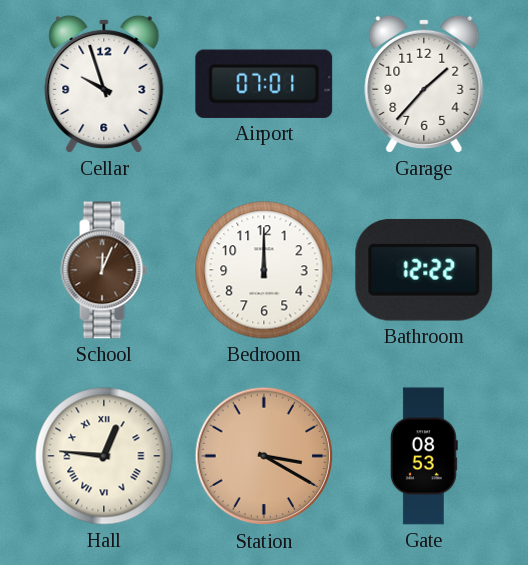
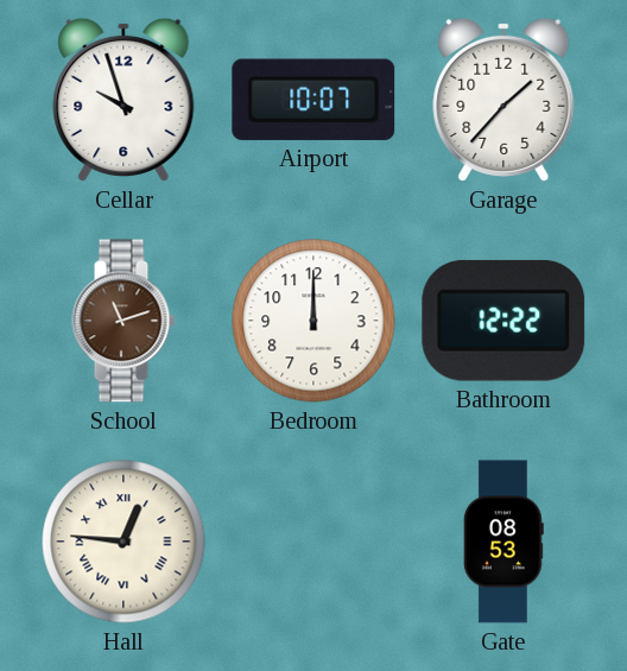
Airport: 07:01 -> 10:07 (313, 100)
School: 12:04 -> 11:12 (123, 321)
Station: 3:20 -> none (264, 456)
